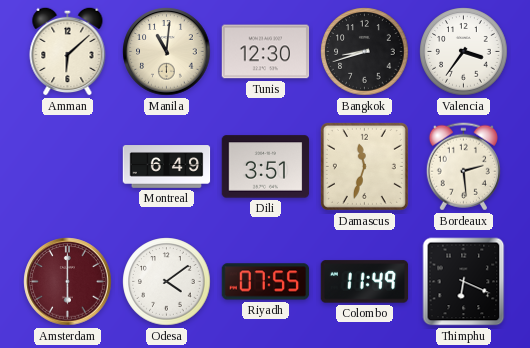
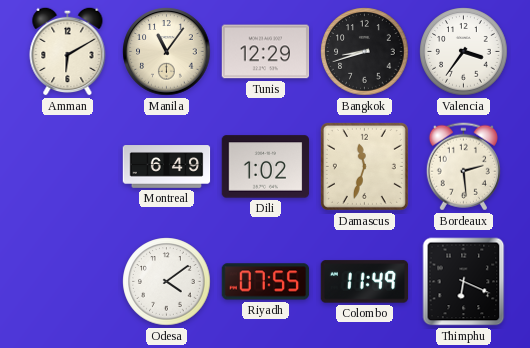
Amman: 6:08 -> 6:10 (68, 51)
Manila: 11:01 -> 11:06 (167, 52)
Tunis: 12:30 -> 12:29 (266, 52)
Dili: 3:51 -> 1:02 (266, 167)
Amsterdam: 6:00 -> none (68, 282)
